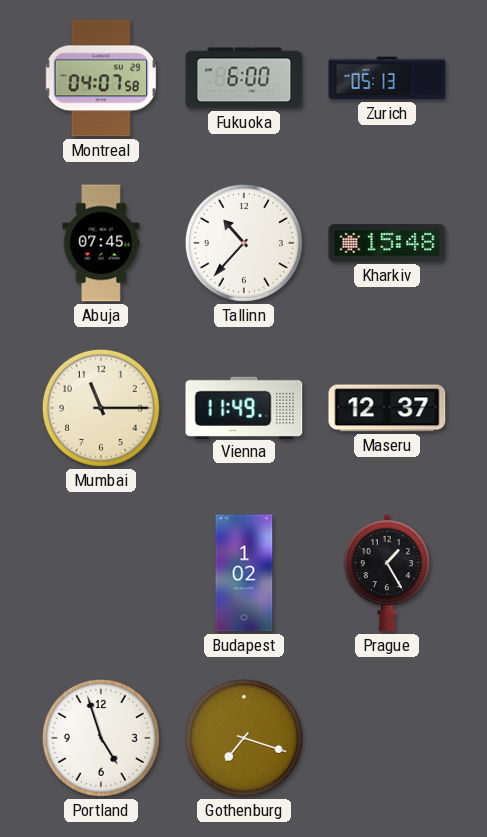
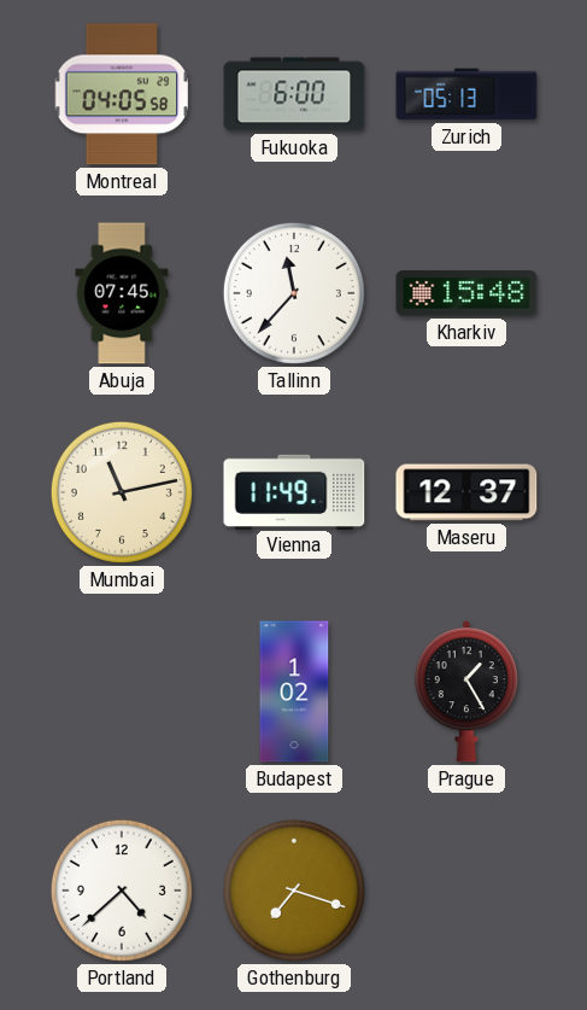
Montreal: 04:07 -> 04:05 (122, 94)
Tallinn: 10:37 -> 11:37 (294, 293)
Mumbai: 11:15 -> 11:13 (122, 492)
Portland: 4:57 -> 4:38 (122, 891)
